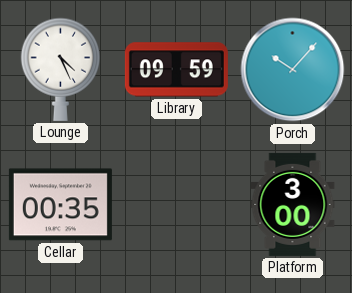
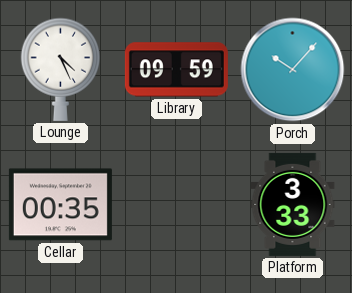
Platform: 3:00 -> 3:33 (293, 204)
